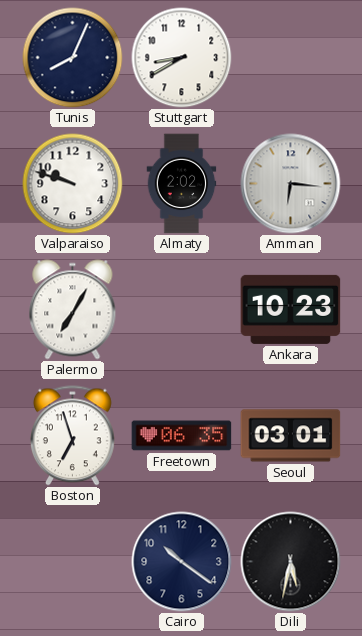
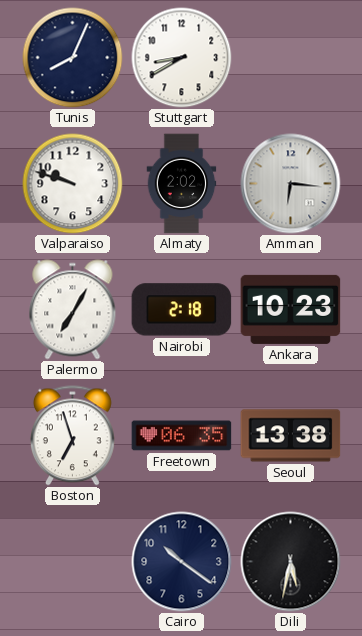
Nairobi: none -> 2:18 (182, 310)
Seoul: 03:01 -> 13:38 (291, 436)
